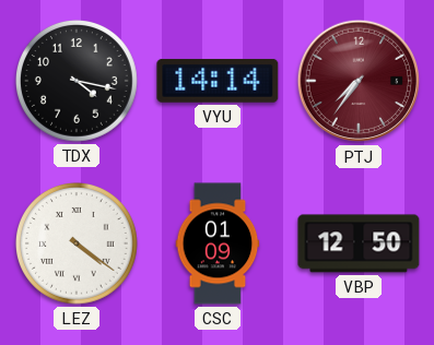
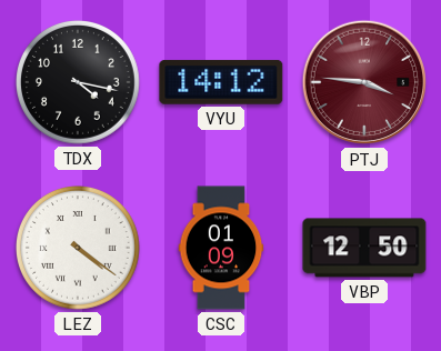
VYU: 14:14 -> 14:12 (221, 82)
PTJ: 7:36 -> 3:46 (364, 82)
